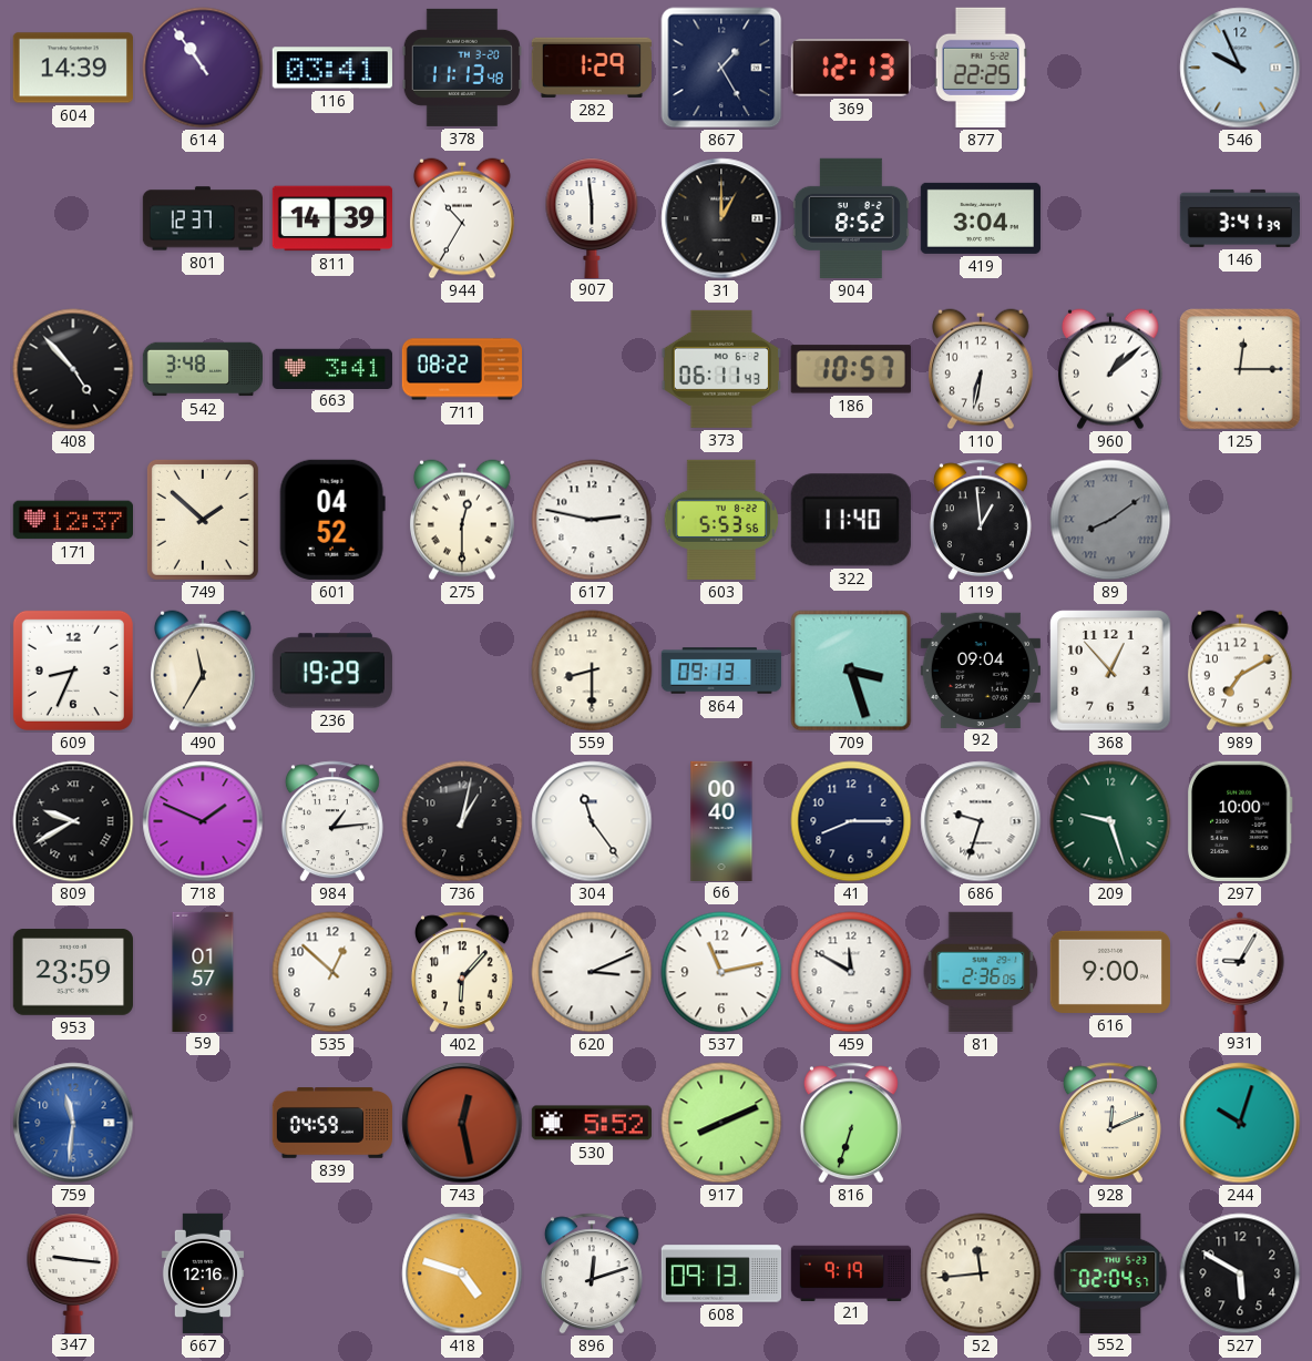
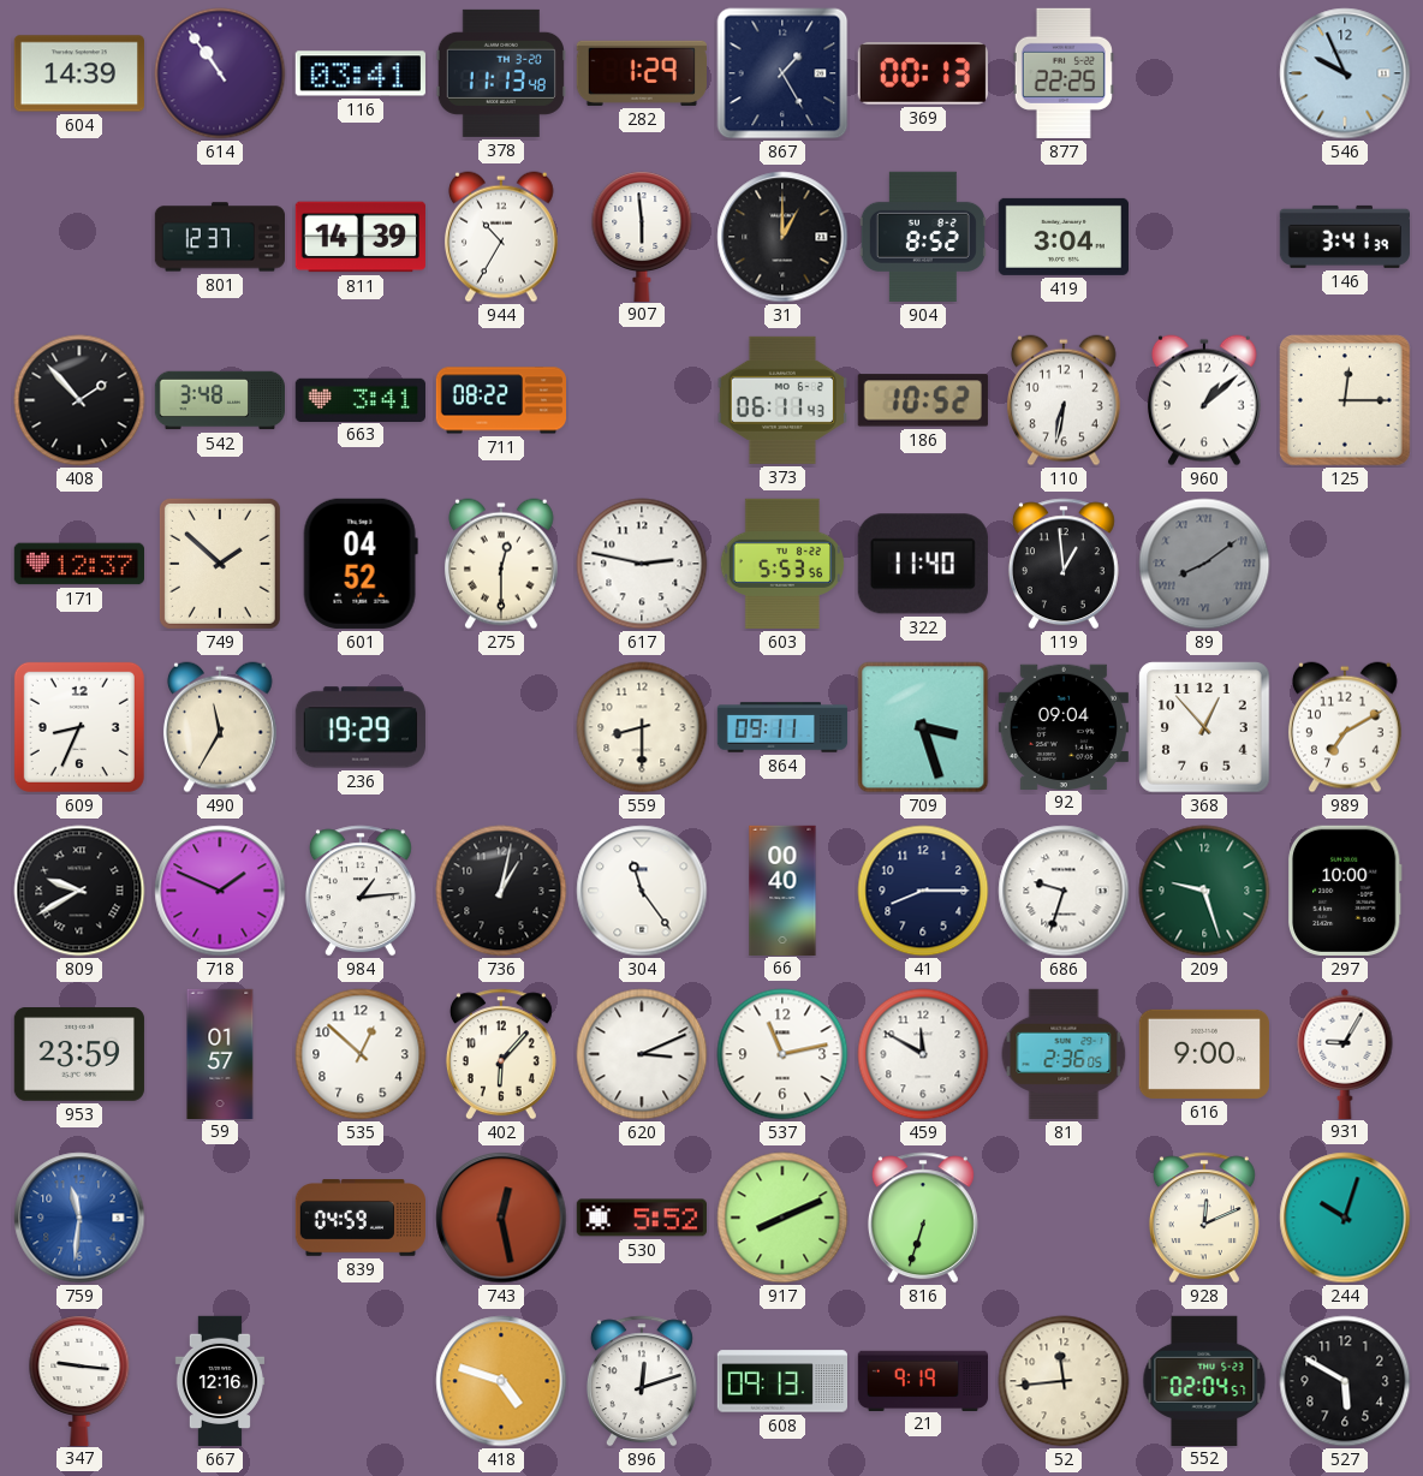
369: 12:13 -> 00:13 (923, 75)
408: 4:53 -> 1:53 (79, 400)
186: 10:57 -> 10:52 (923, 400)
864: 09:13 -> 09:11 (782, 727)
